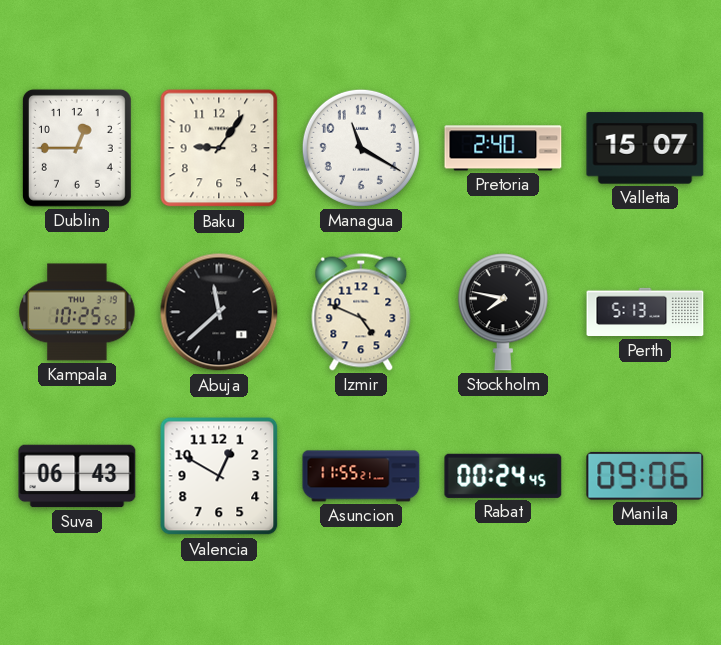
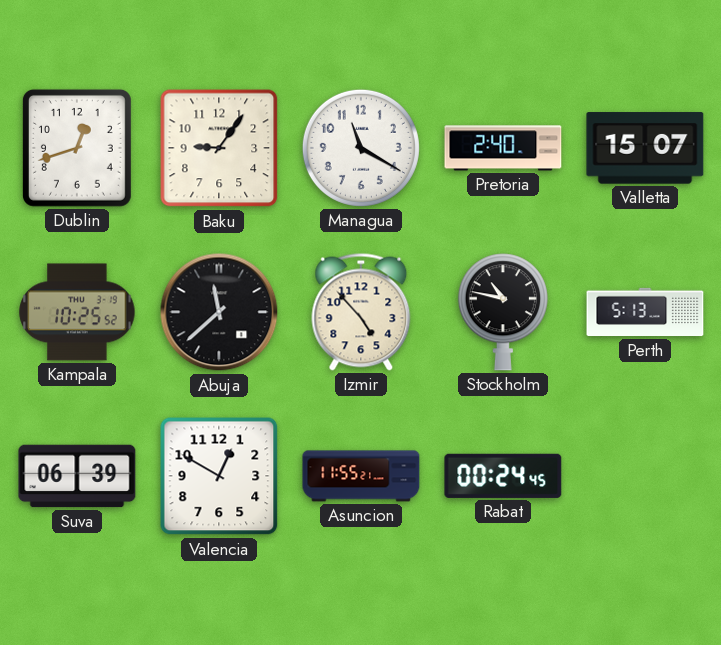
Dublin: 12:45 -> 12:42 (77, 148)
Izmir: 4:49 -> 4:53 (361, 312)
Stockholm: 7:47 -> 10:47 (503, 312)
Suva: 06:43 -> 06:39 (77, 476)
Manila: 09:06 -> none (645, 476)
